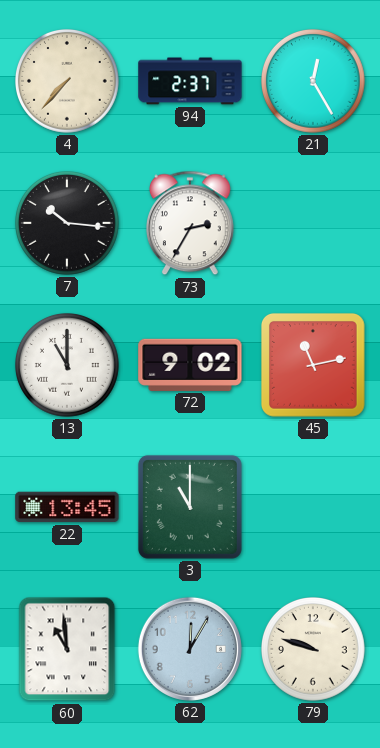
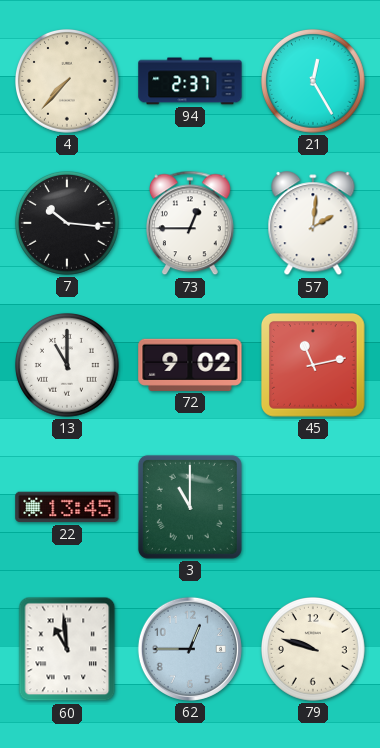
73: 2:35 -> 12:45 (191, 223)
57: none -> 2:01 (313, 224)
62: 12:05 -> 12:45 (190, 649)
